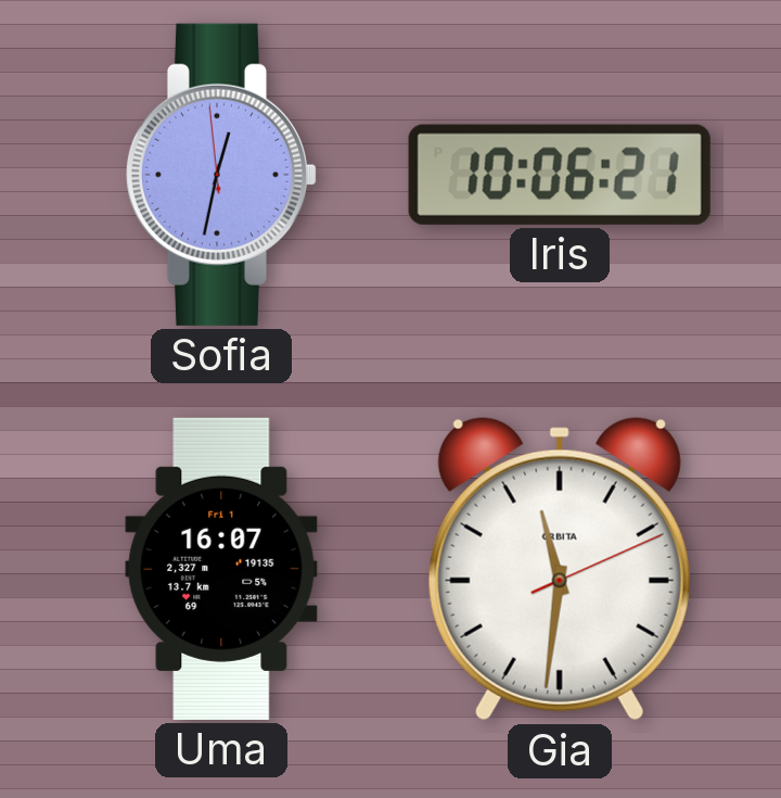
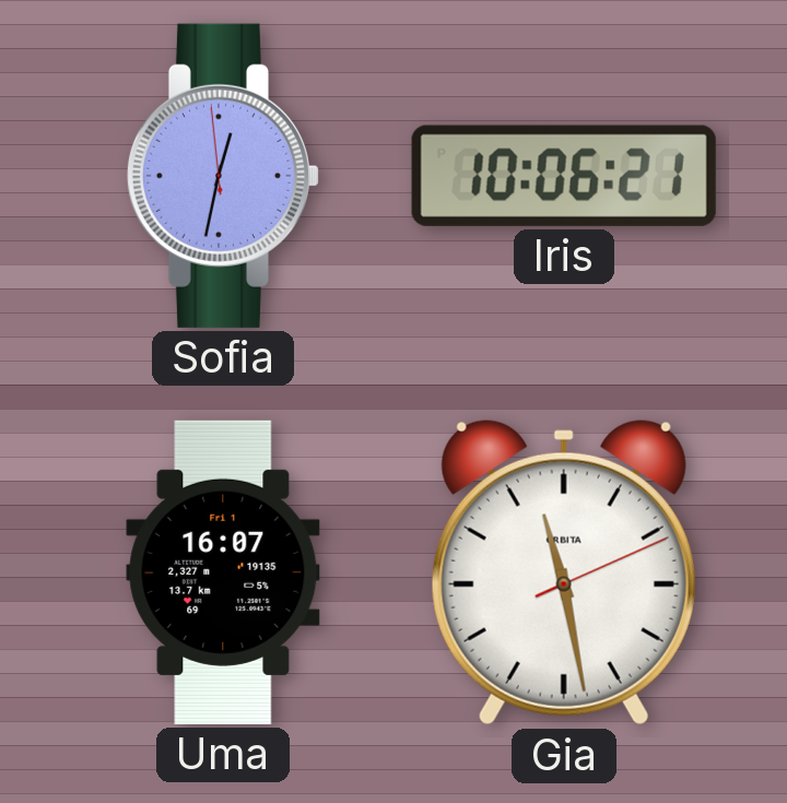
Gia: 11:31 -> 11:28 (564, 572)
